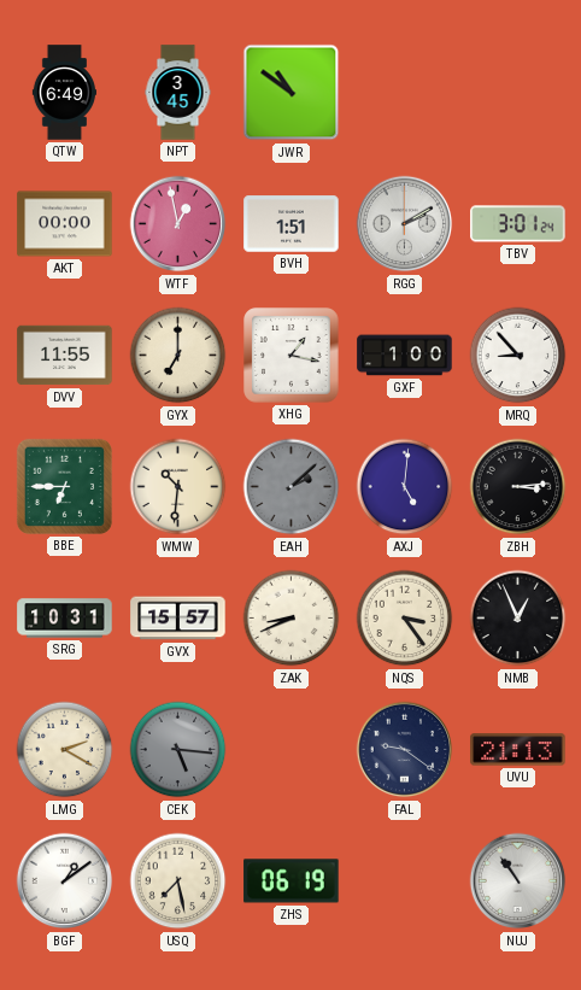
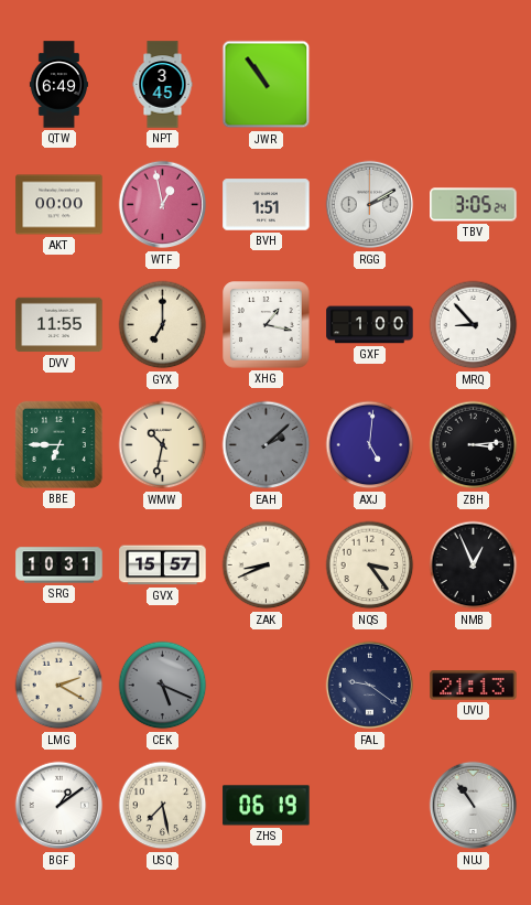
JWR: 10:51 -> 10:54 (267, 85)
TBV: 3:01 -> 3:05 (474, 205)
WMW: 10:31 -> 10:32 (163, 445)
CEK: 5:16 -> 5:19 (163, 686)
